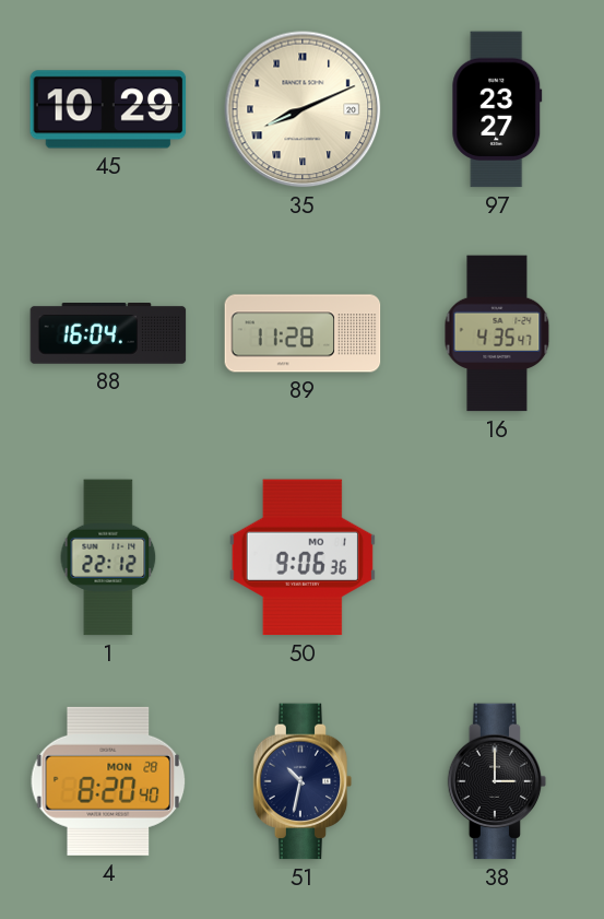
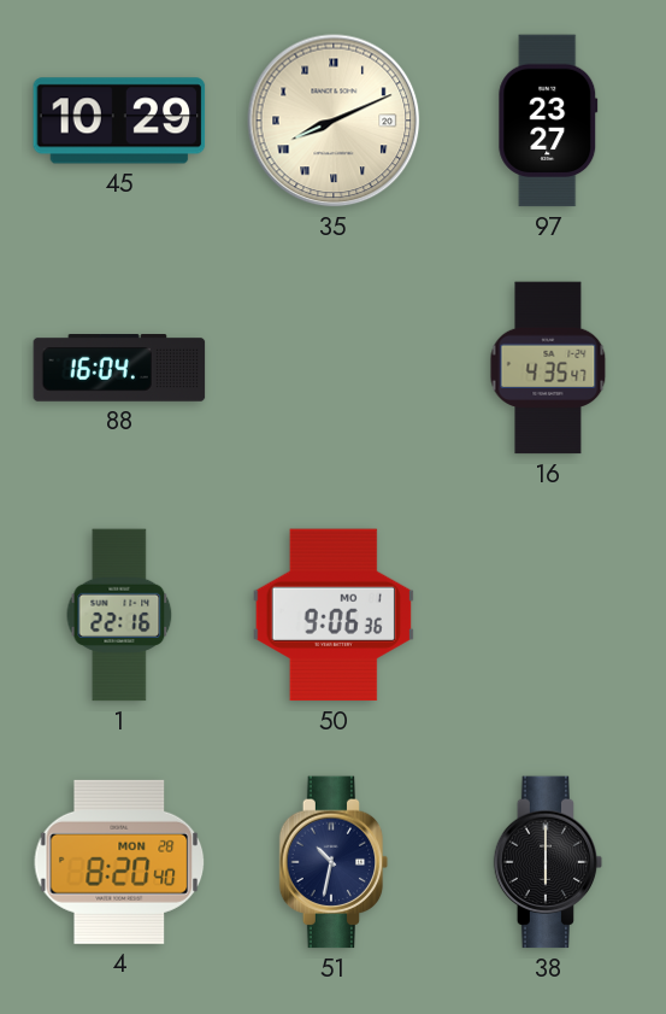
89: 11:28 -> none (303, 333)
1: 22:12 -> 22:16 (119, 615)
38: 3:00 -> 6:00 (548, 862)
